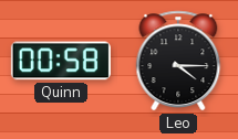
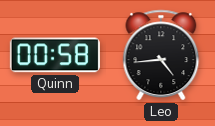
Leo: 4:15 -> 4:44 (161, 55)
